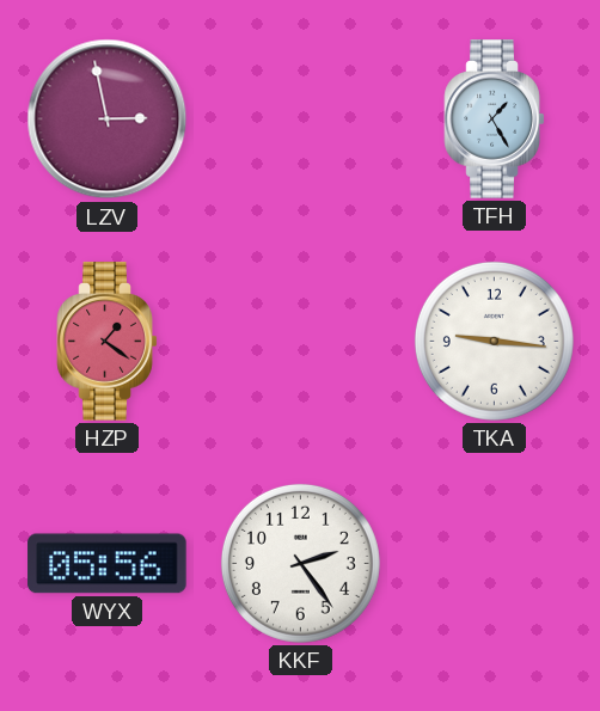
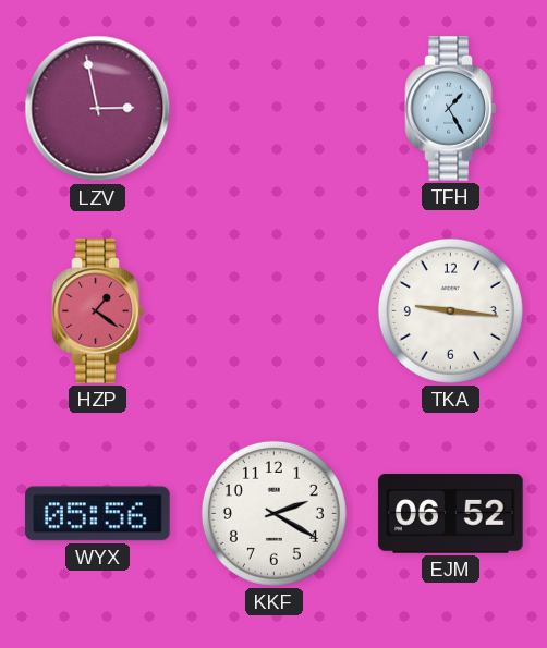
KKF: 2:24 -> 2:20 (273, 513)
EJM: none -> 06:52 (451, 514)
